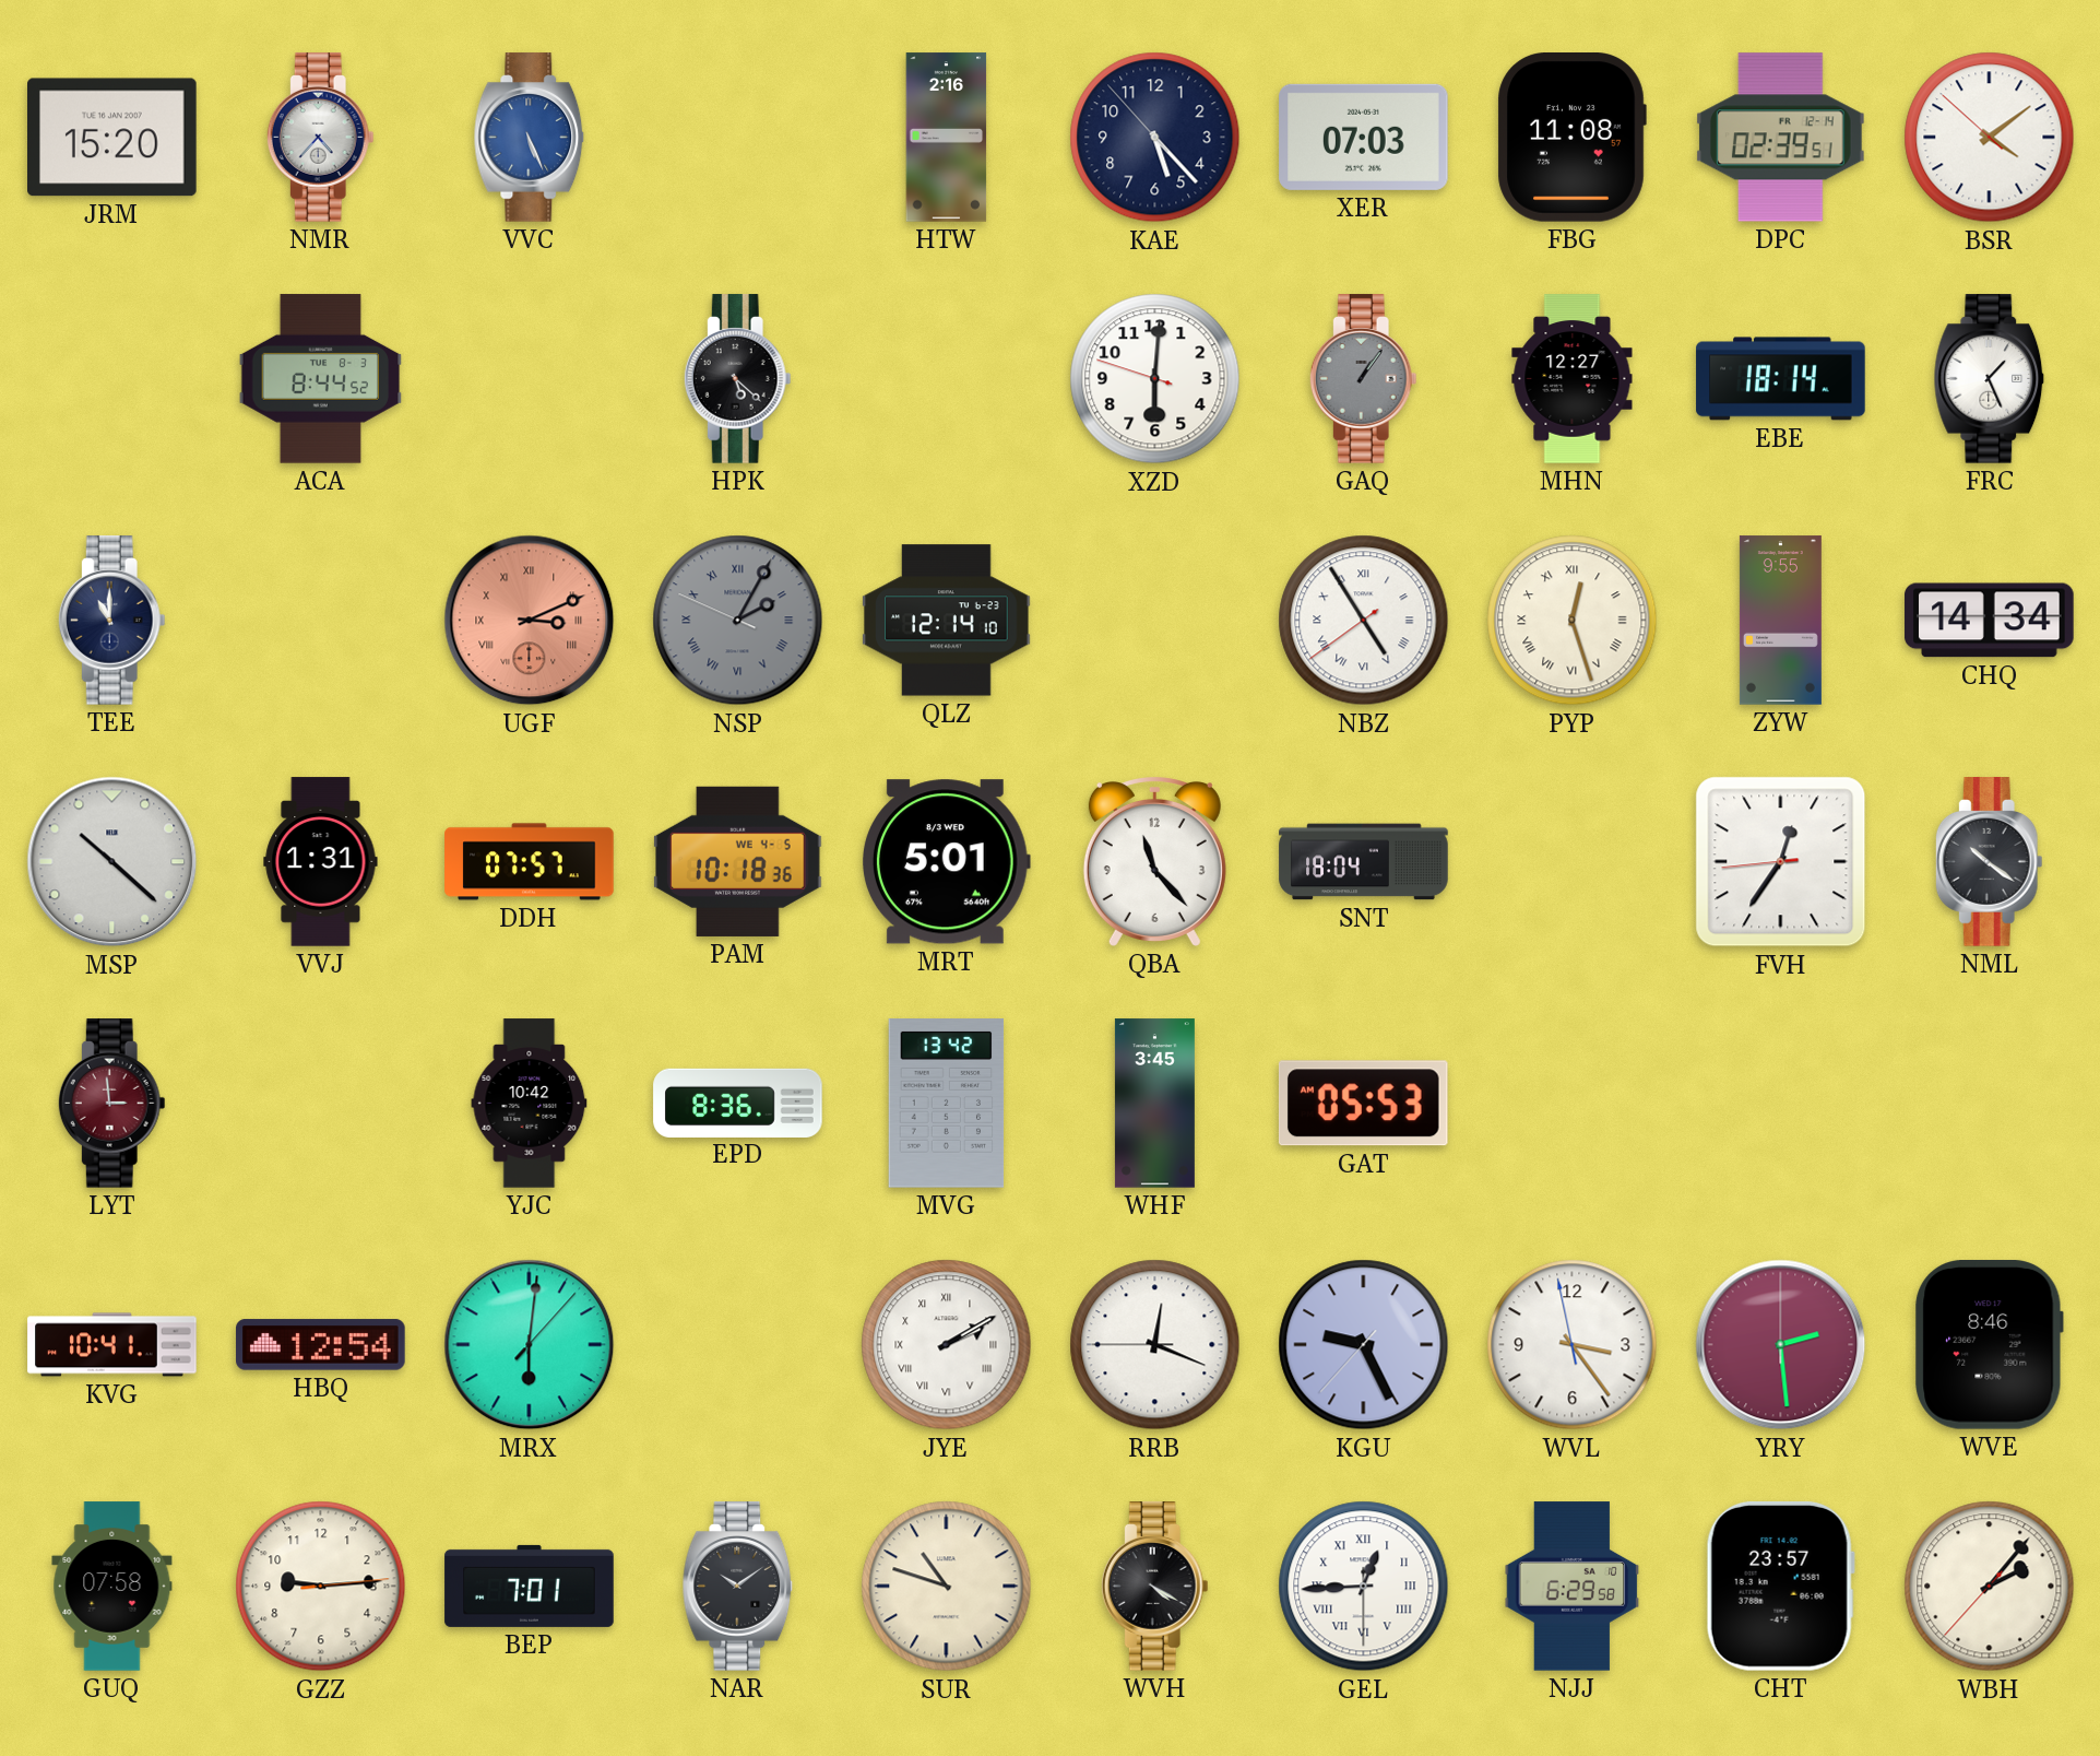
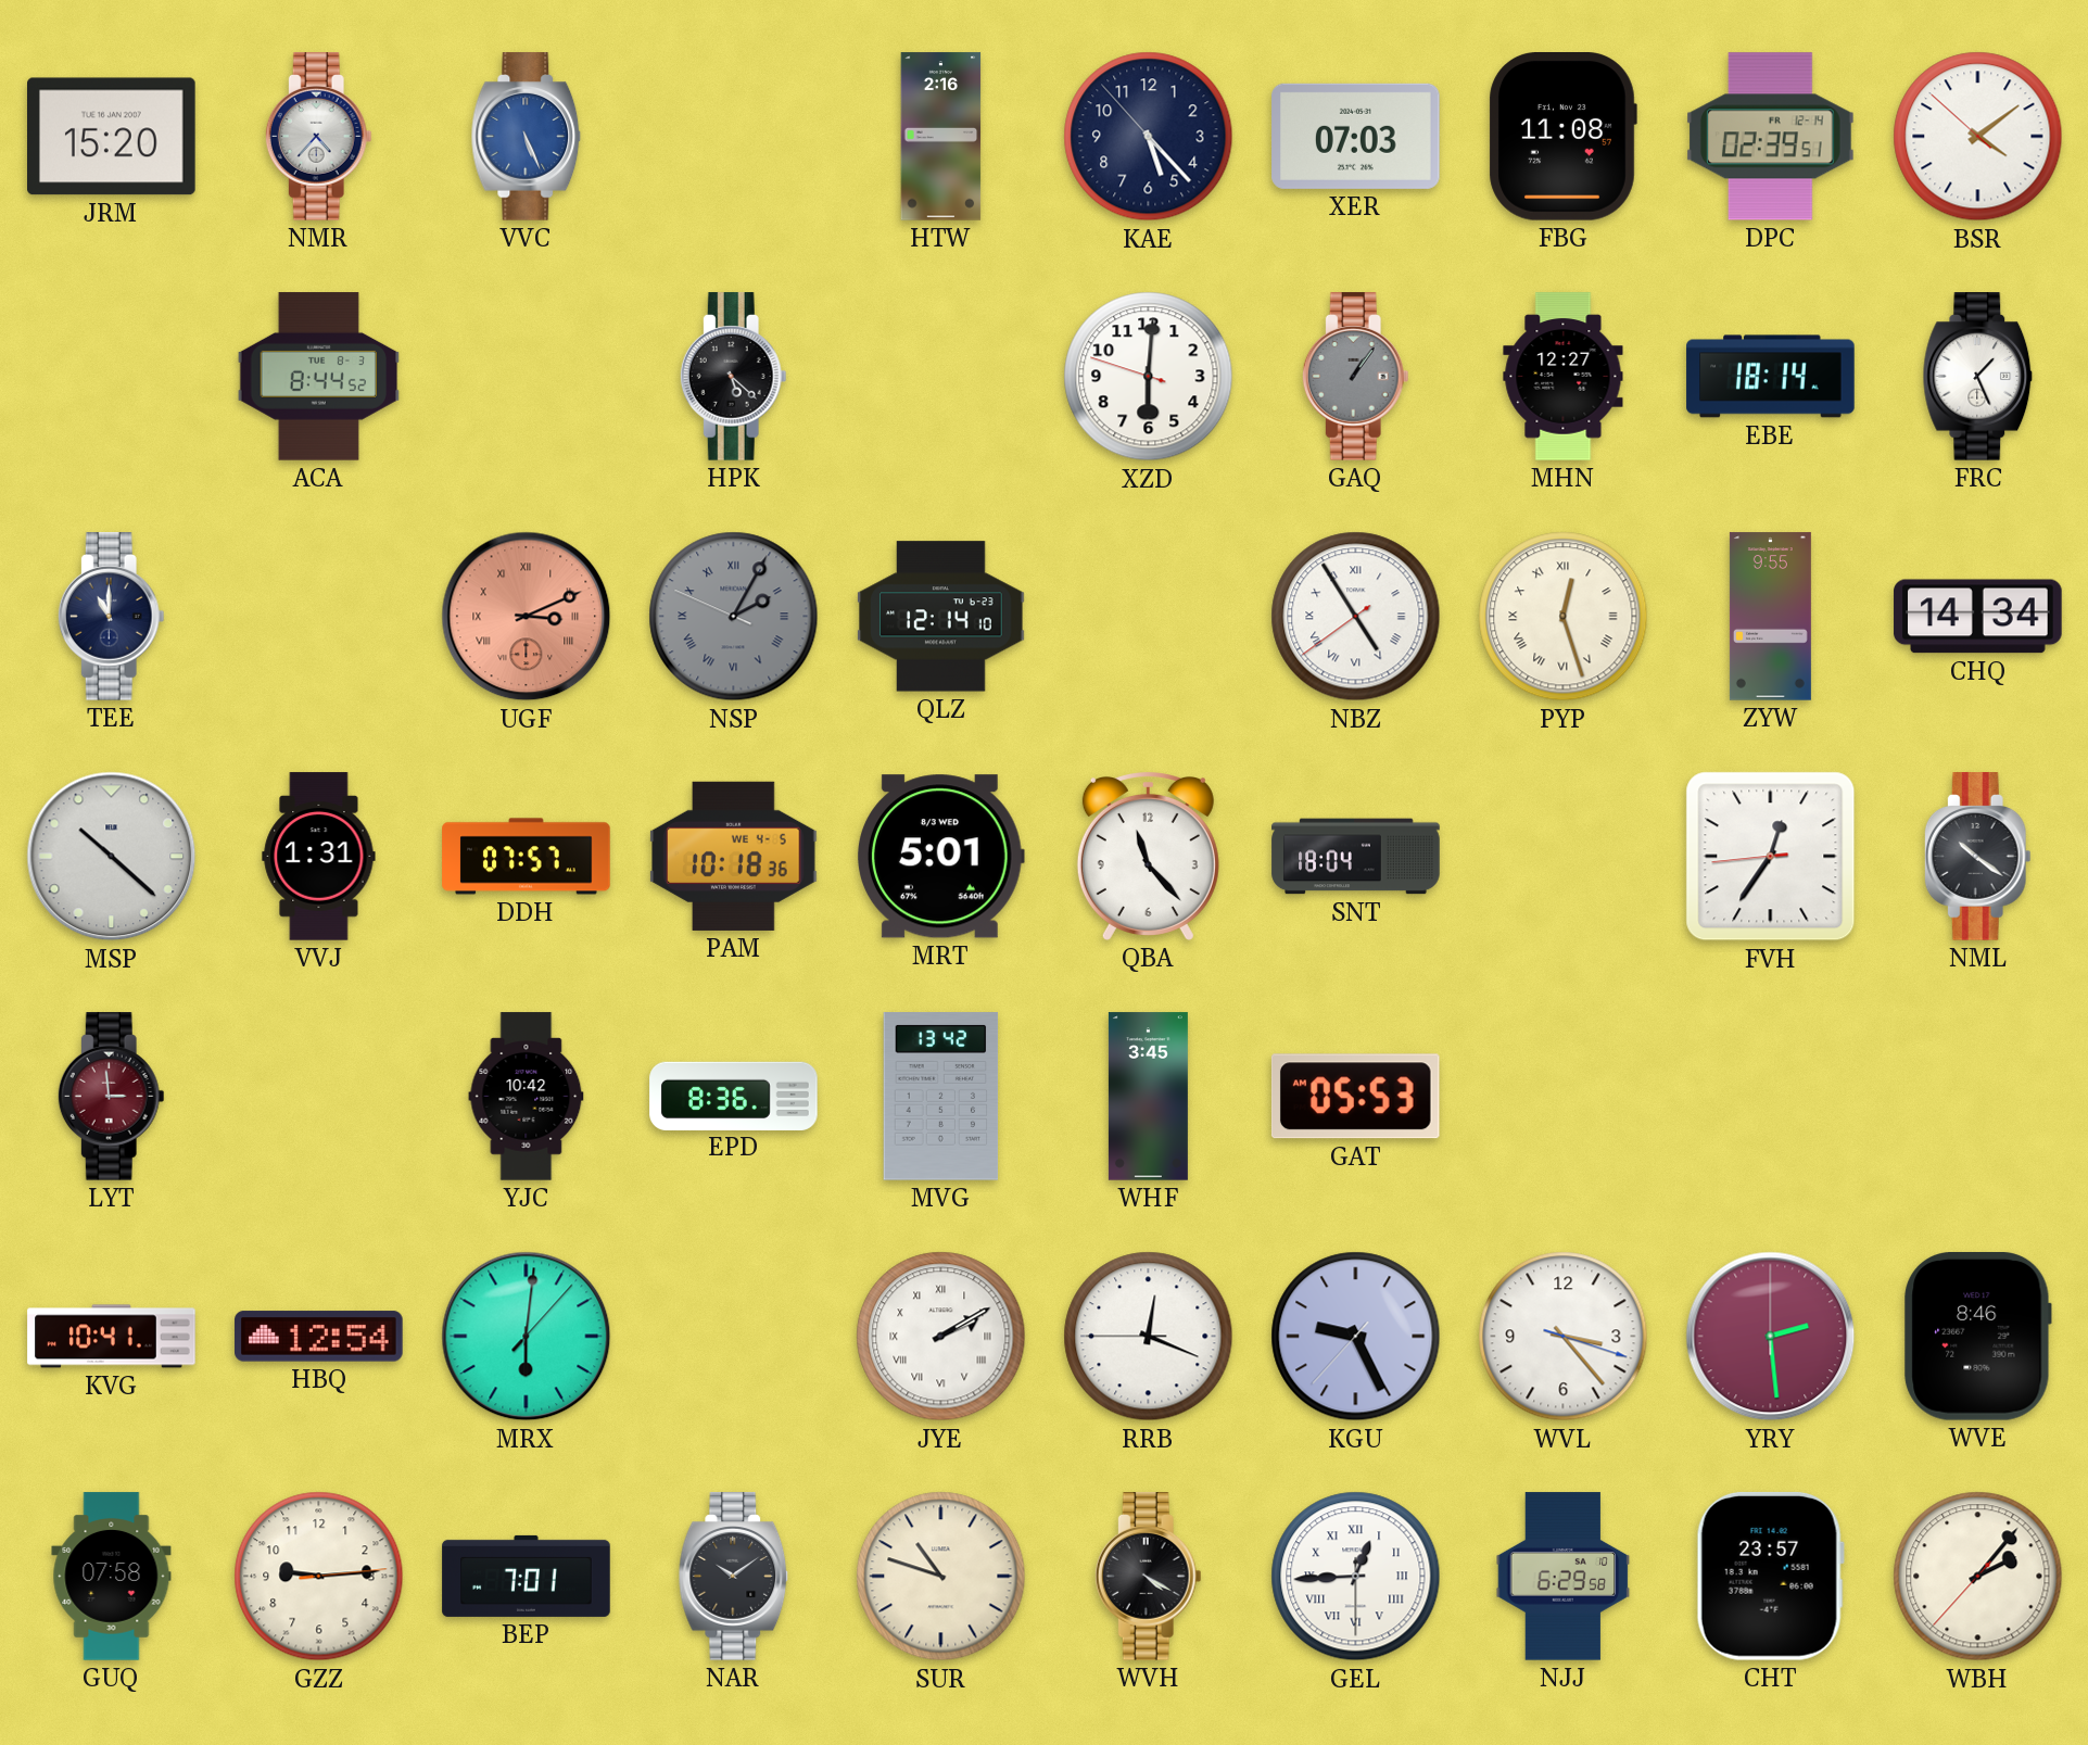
WVL: 3:23:58 -> 3:23:18 (1564, 1337)
